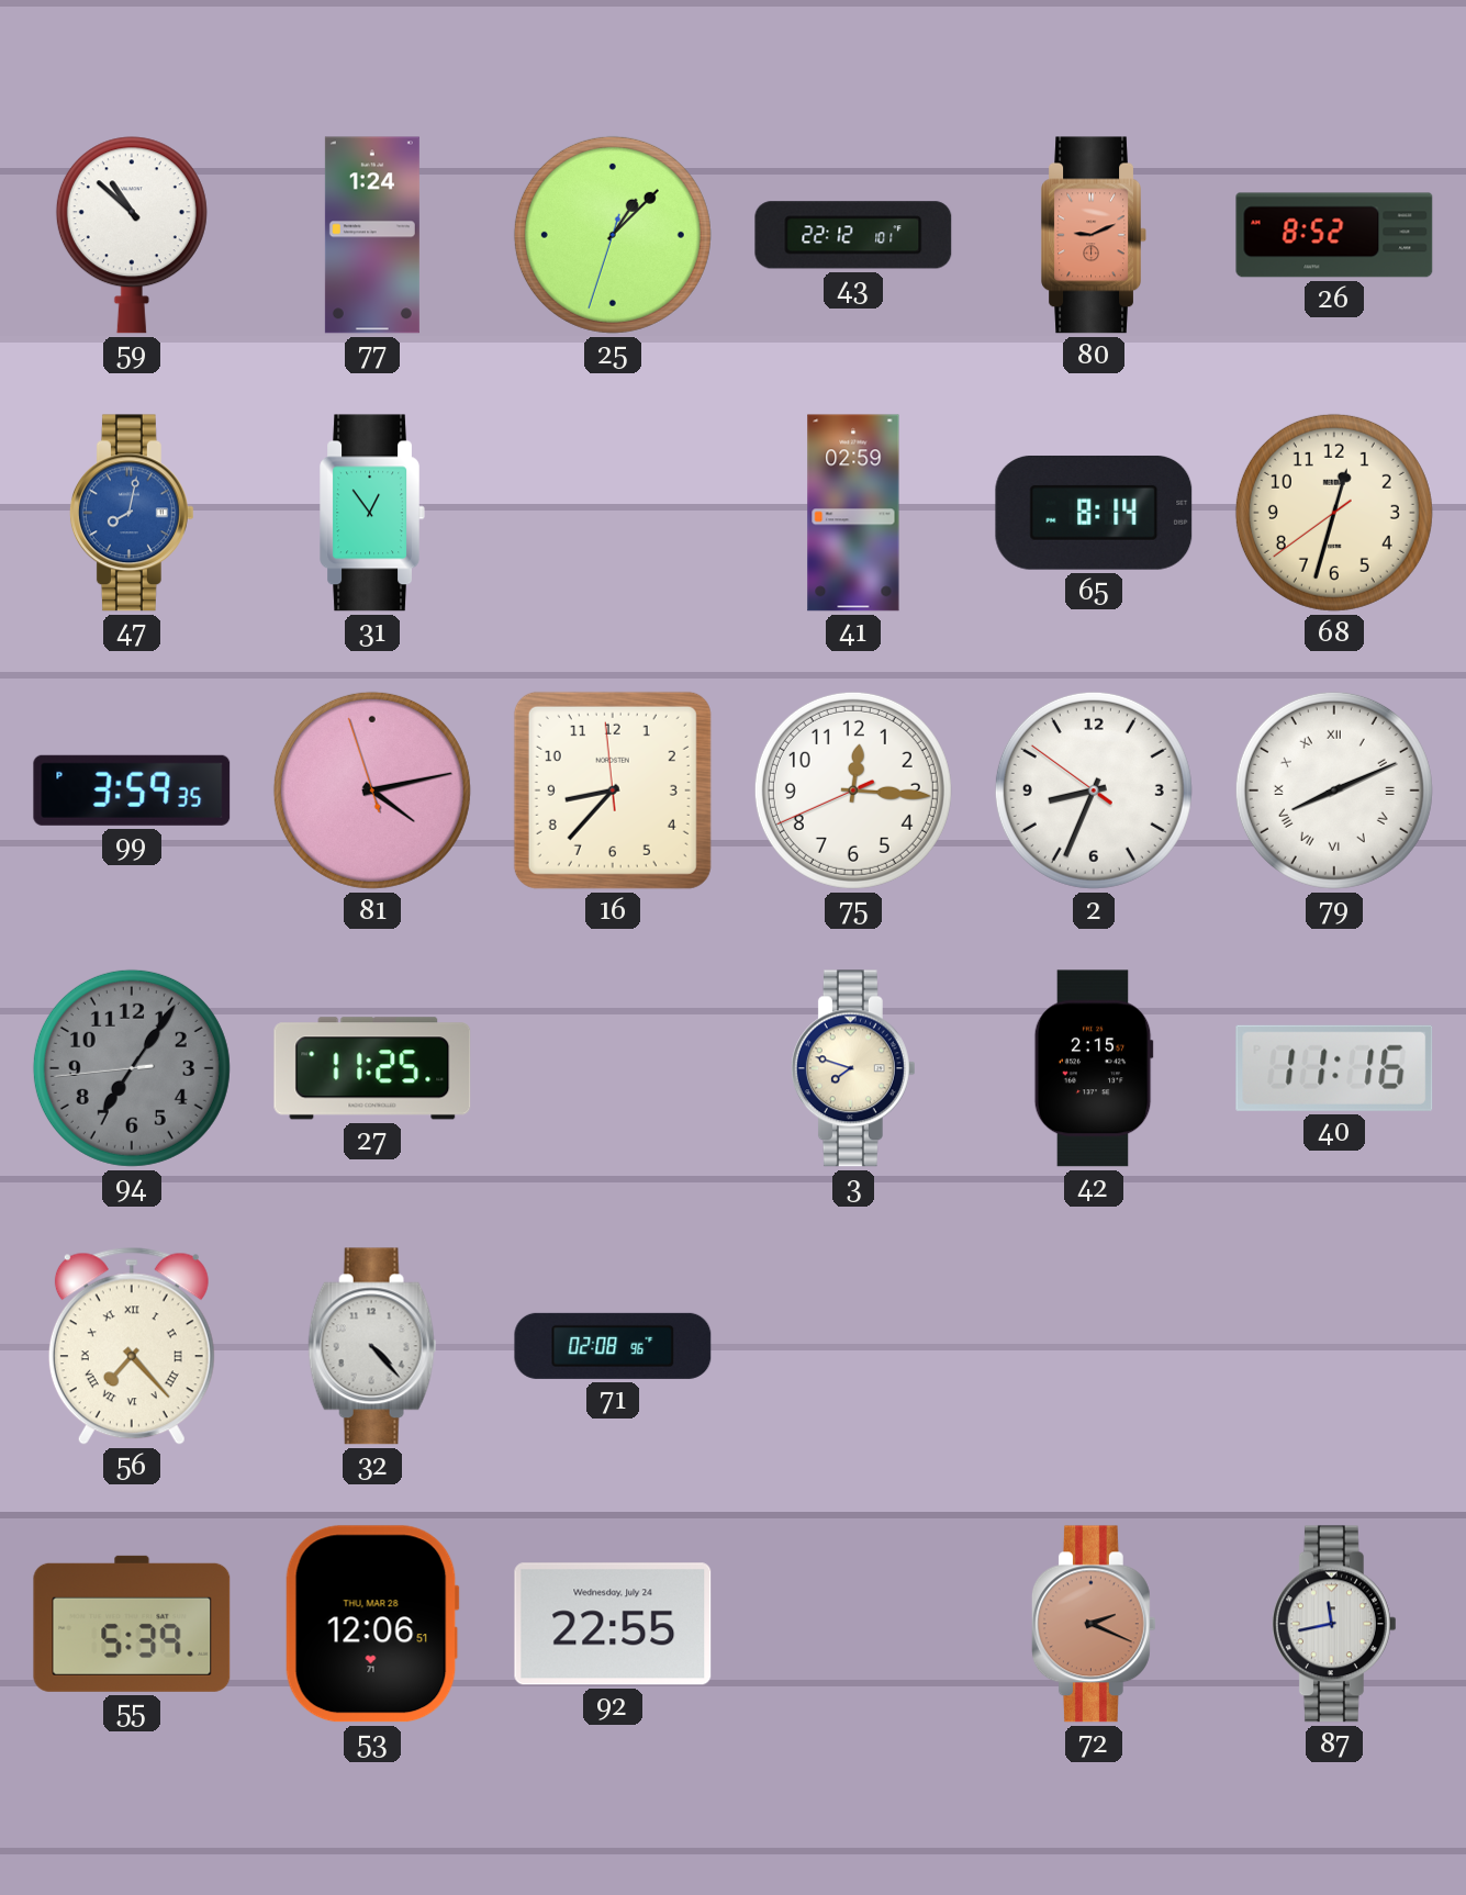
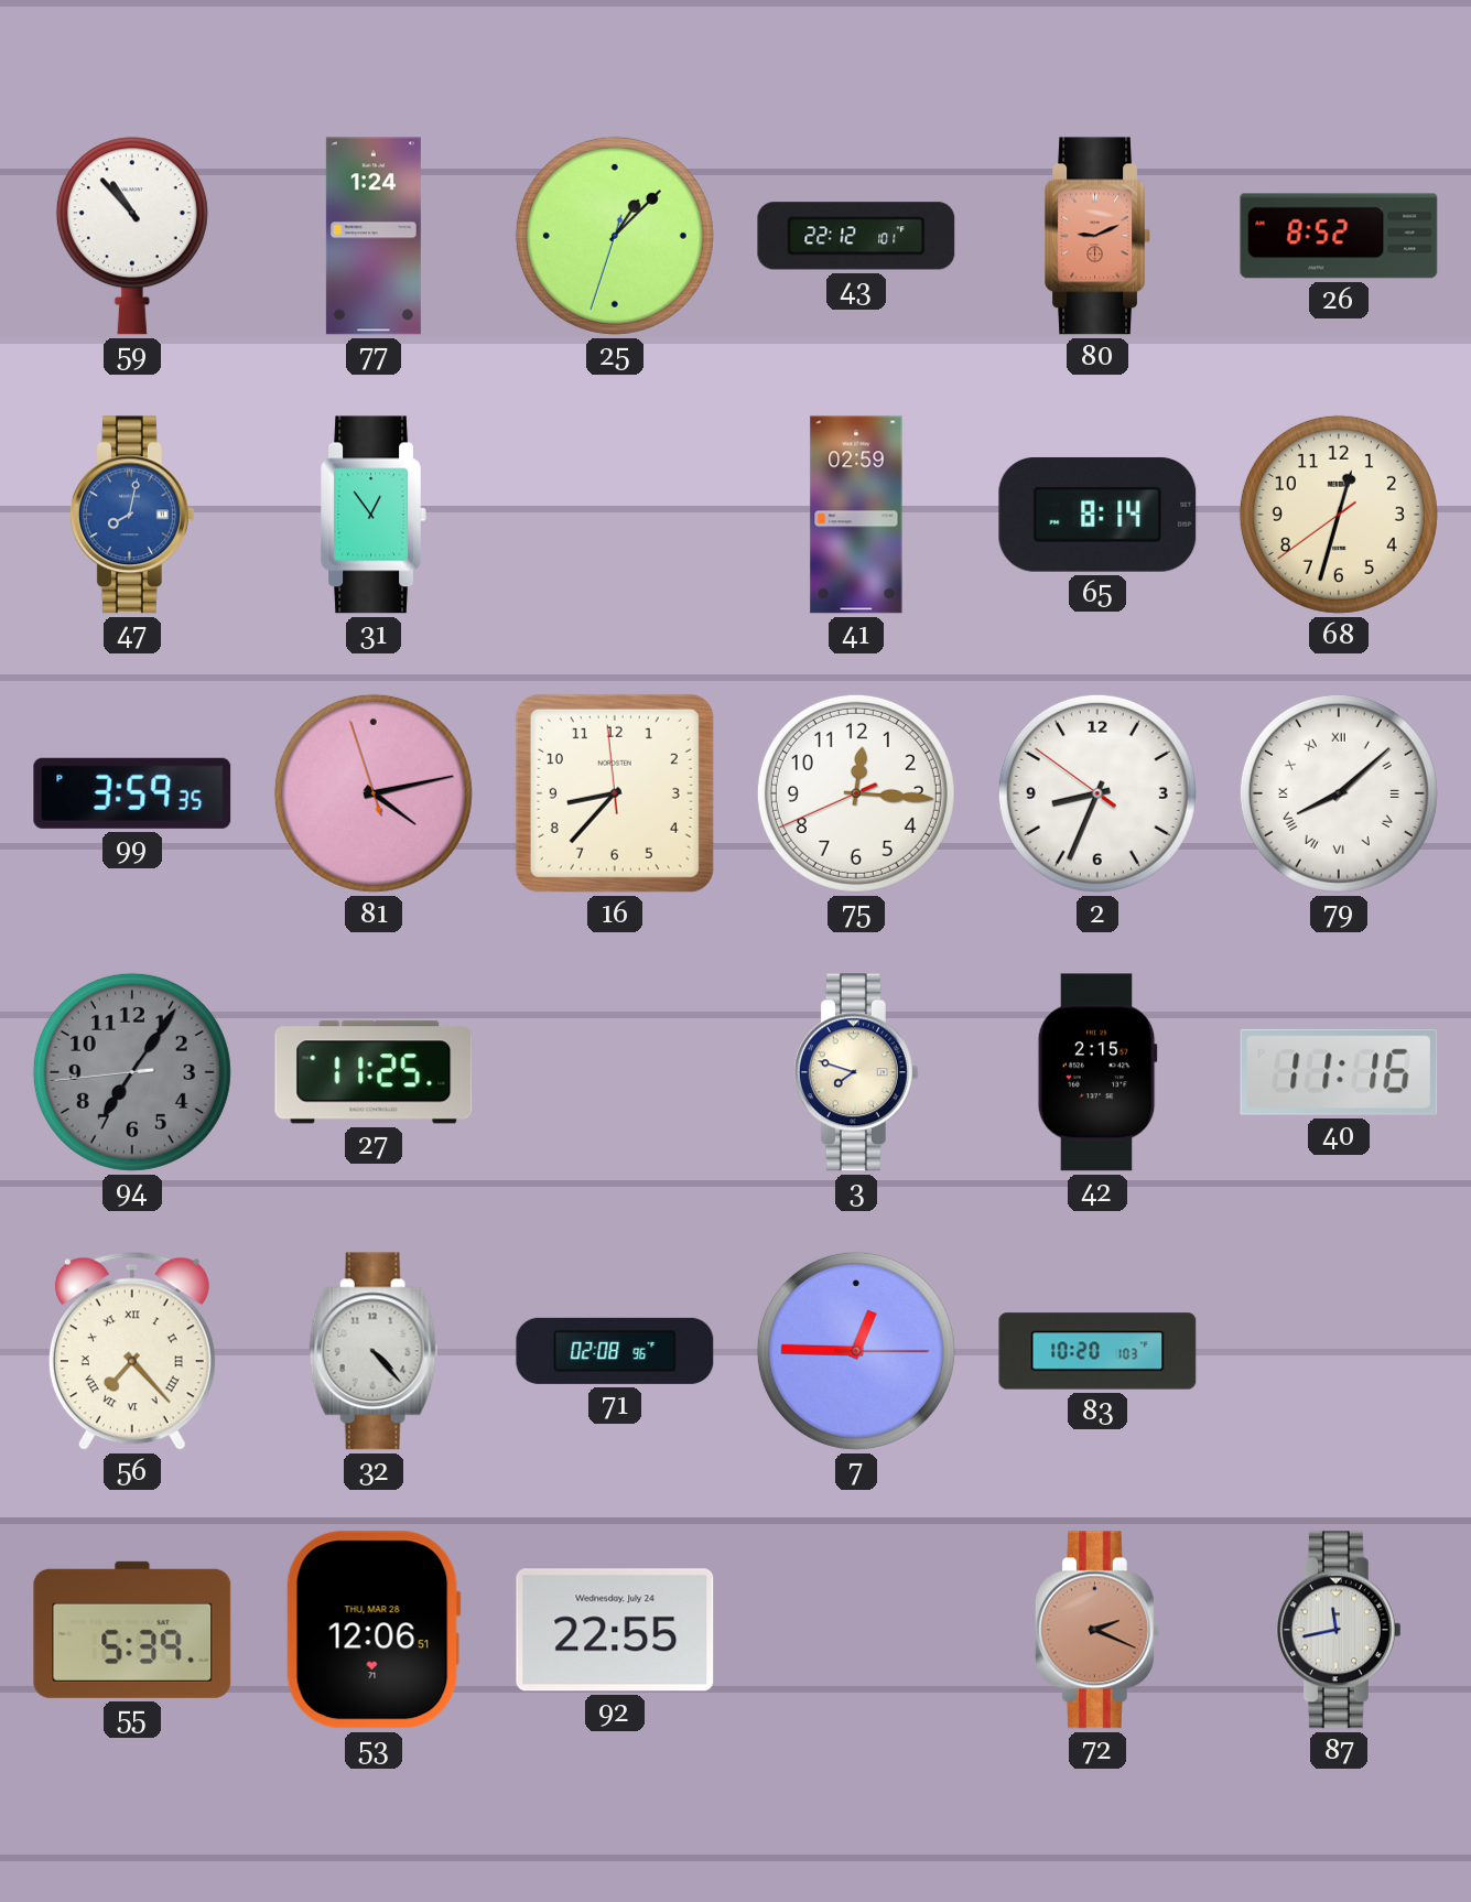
59: 10:52 -> 10:53 (132, 236)
79: 8:11 -> 8:08 (1339, 793)
7: none -> 12:45 (856, 1351)
83: none -> 10:20 (1097, 1351)
